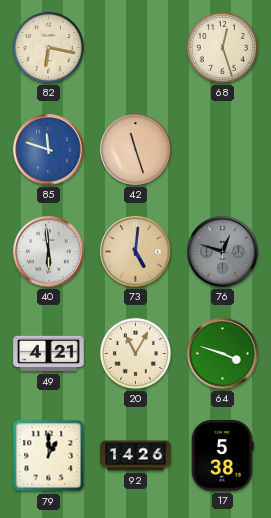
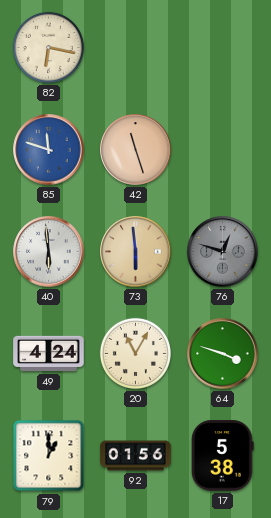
68: 12:27 -> none (222, 47)
73: 5:01 -> 5:59 (136, 252)
49: 4:21 -> 4:24 (49, 354)
92: 14:26 -> 01:56 (136, 456)
